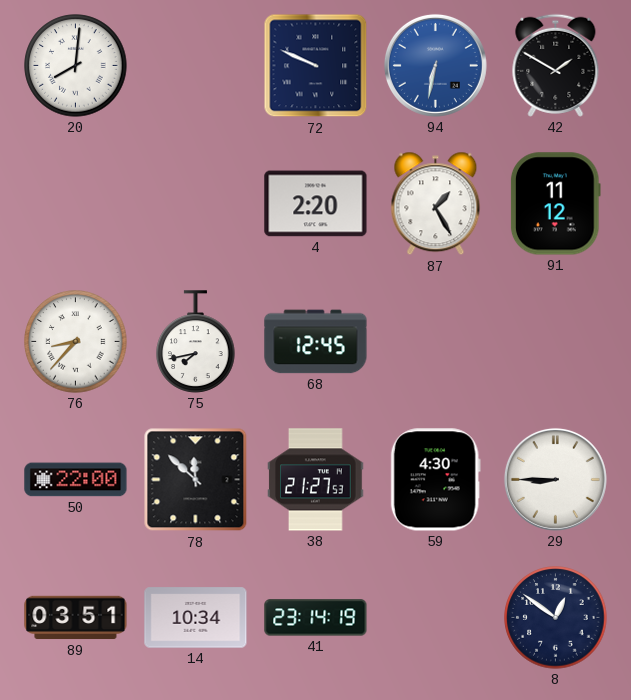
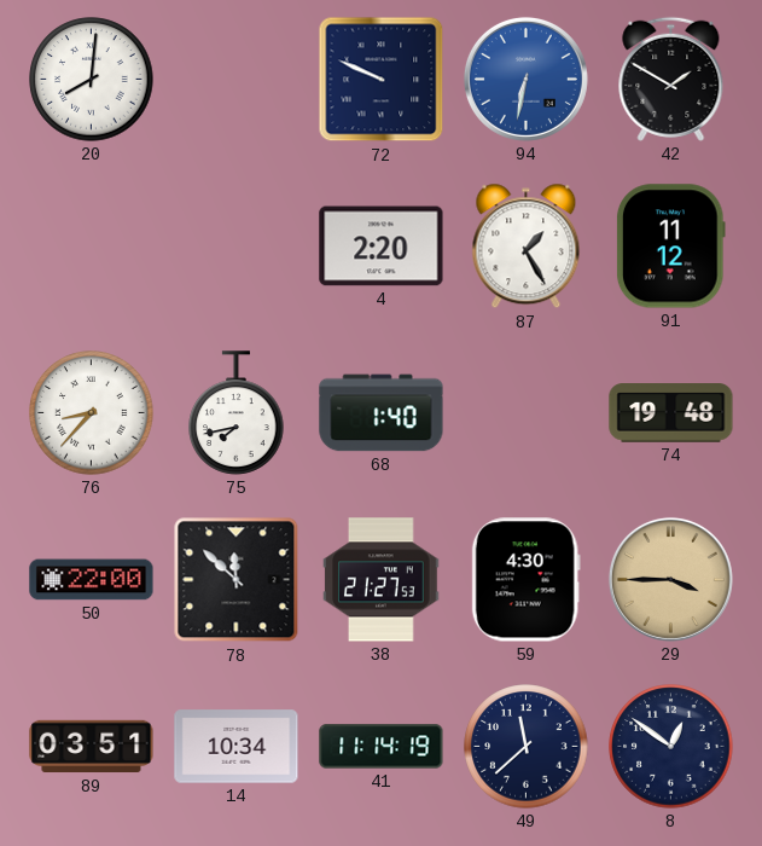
68: 12:45 -> 1:40 (382, 413)
74: none -> 19:48 (671, 413)
29: 8:45 -> 3:45 (670, 579)
29 dial: white -> champagne (670, 579)
41: 23:14 -> 11:14 (382, 747)
49: none -> 11:38 (527, 747)
